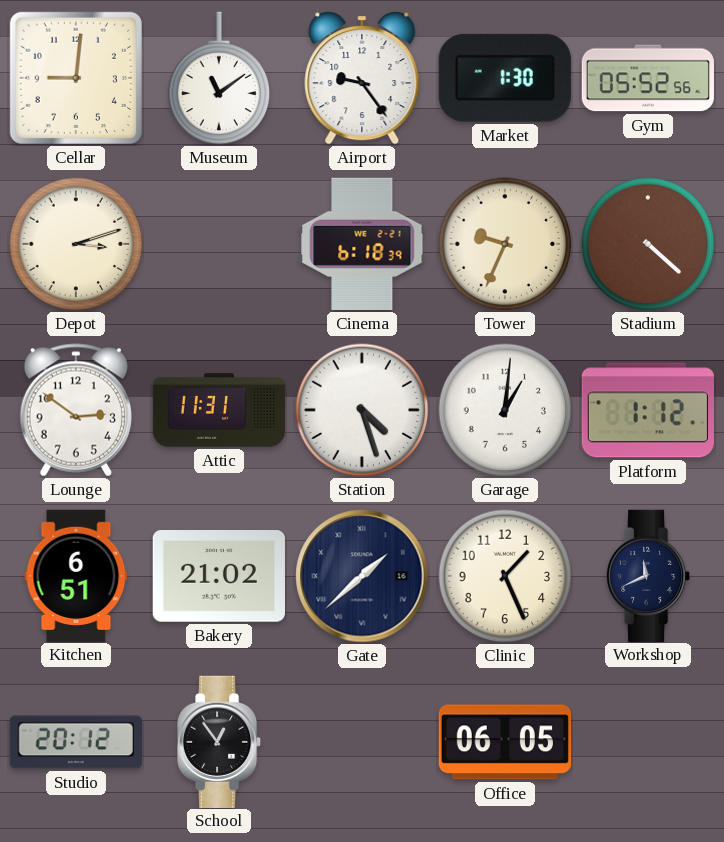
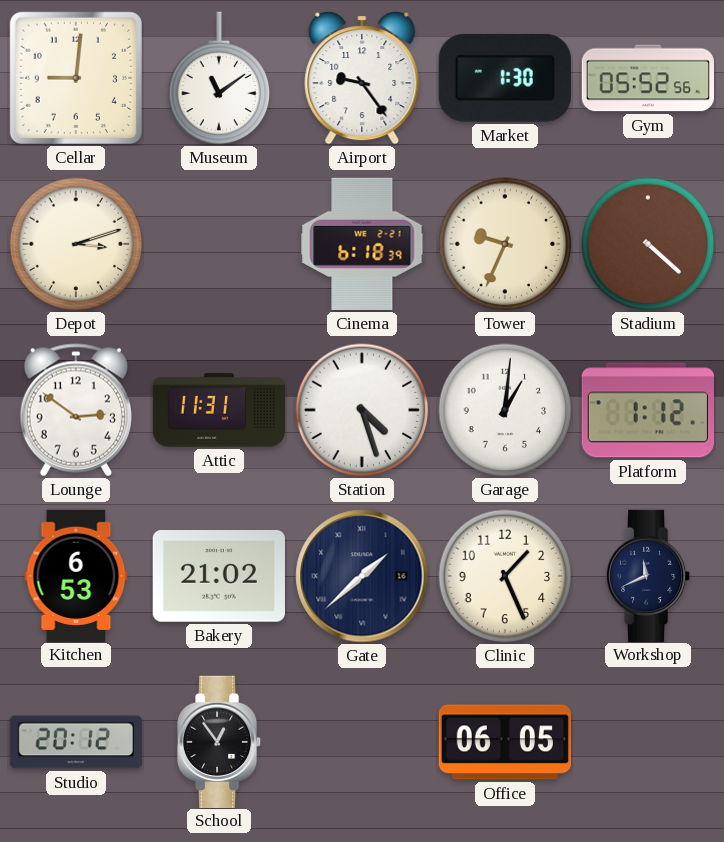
Kitchen: 6:51 -> 6:53 (76, 575)
